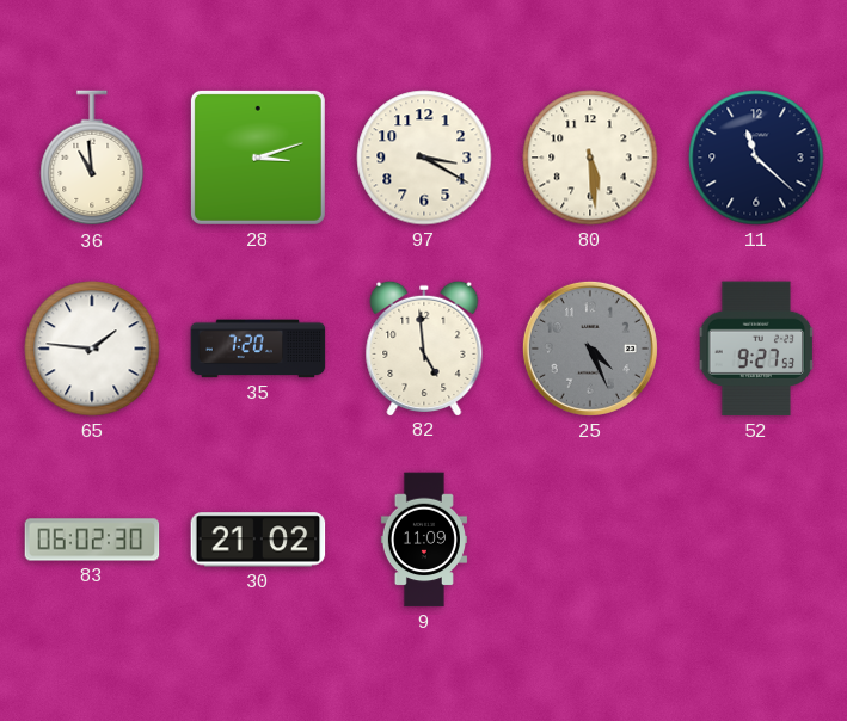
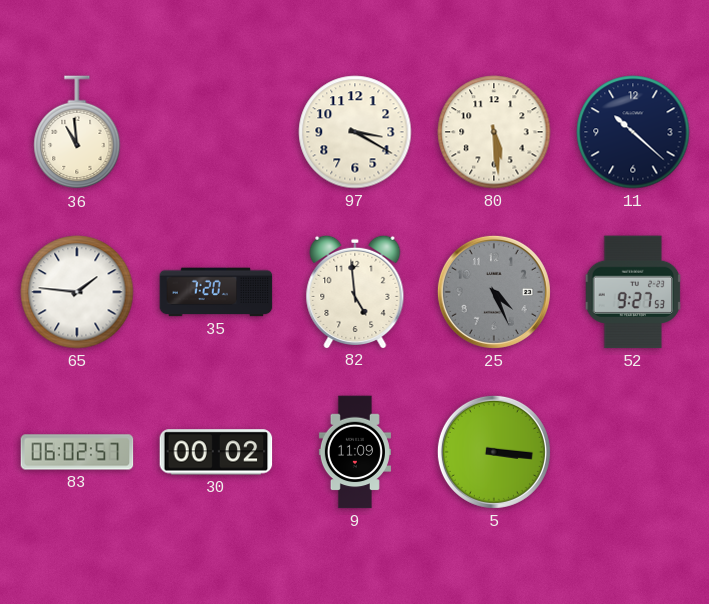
28: 3:12 -> none (258, 158)
11: 11:22 -> 10:22 (633, 132)
83: 06:02:30 -> 06:02:57 (77, 452)
30: 21:02 -> 00:02 (216, 452)
5: none -> 3:16 (494, 452)
